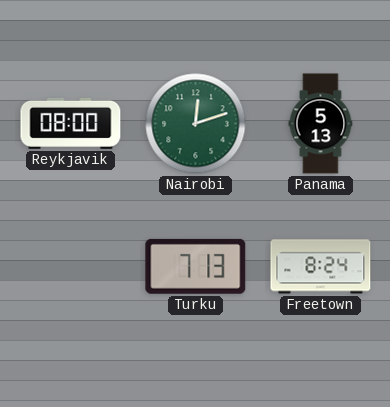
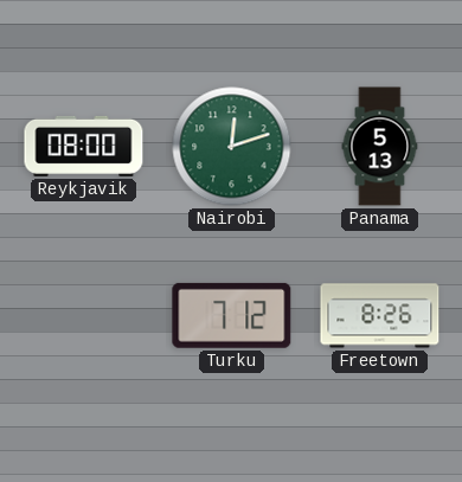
Turku: 7:13 -> 7:12 (232, 315)
Freetown: 8:24 -> 8:26 (380, 316)
